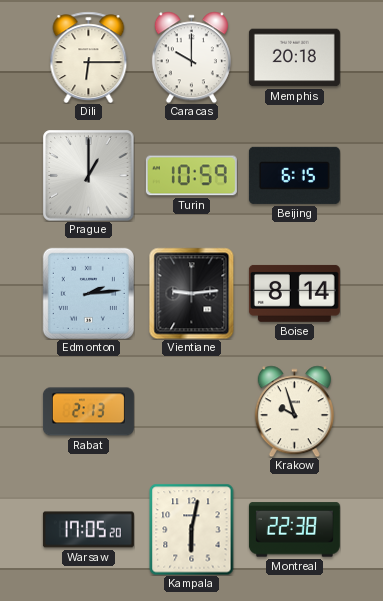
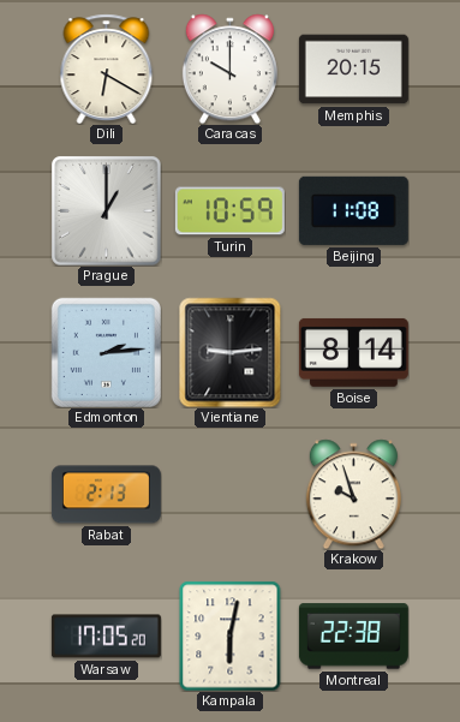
Dili: 6:15 -> 6:20 (107, 68)
Memphis: 20:18 -> 20:15 (353, 70)
Beijing: 6:15 -> 11:08 (353, 210)
